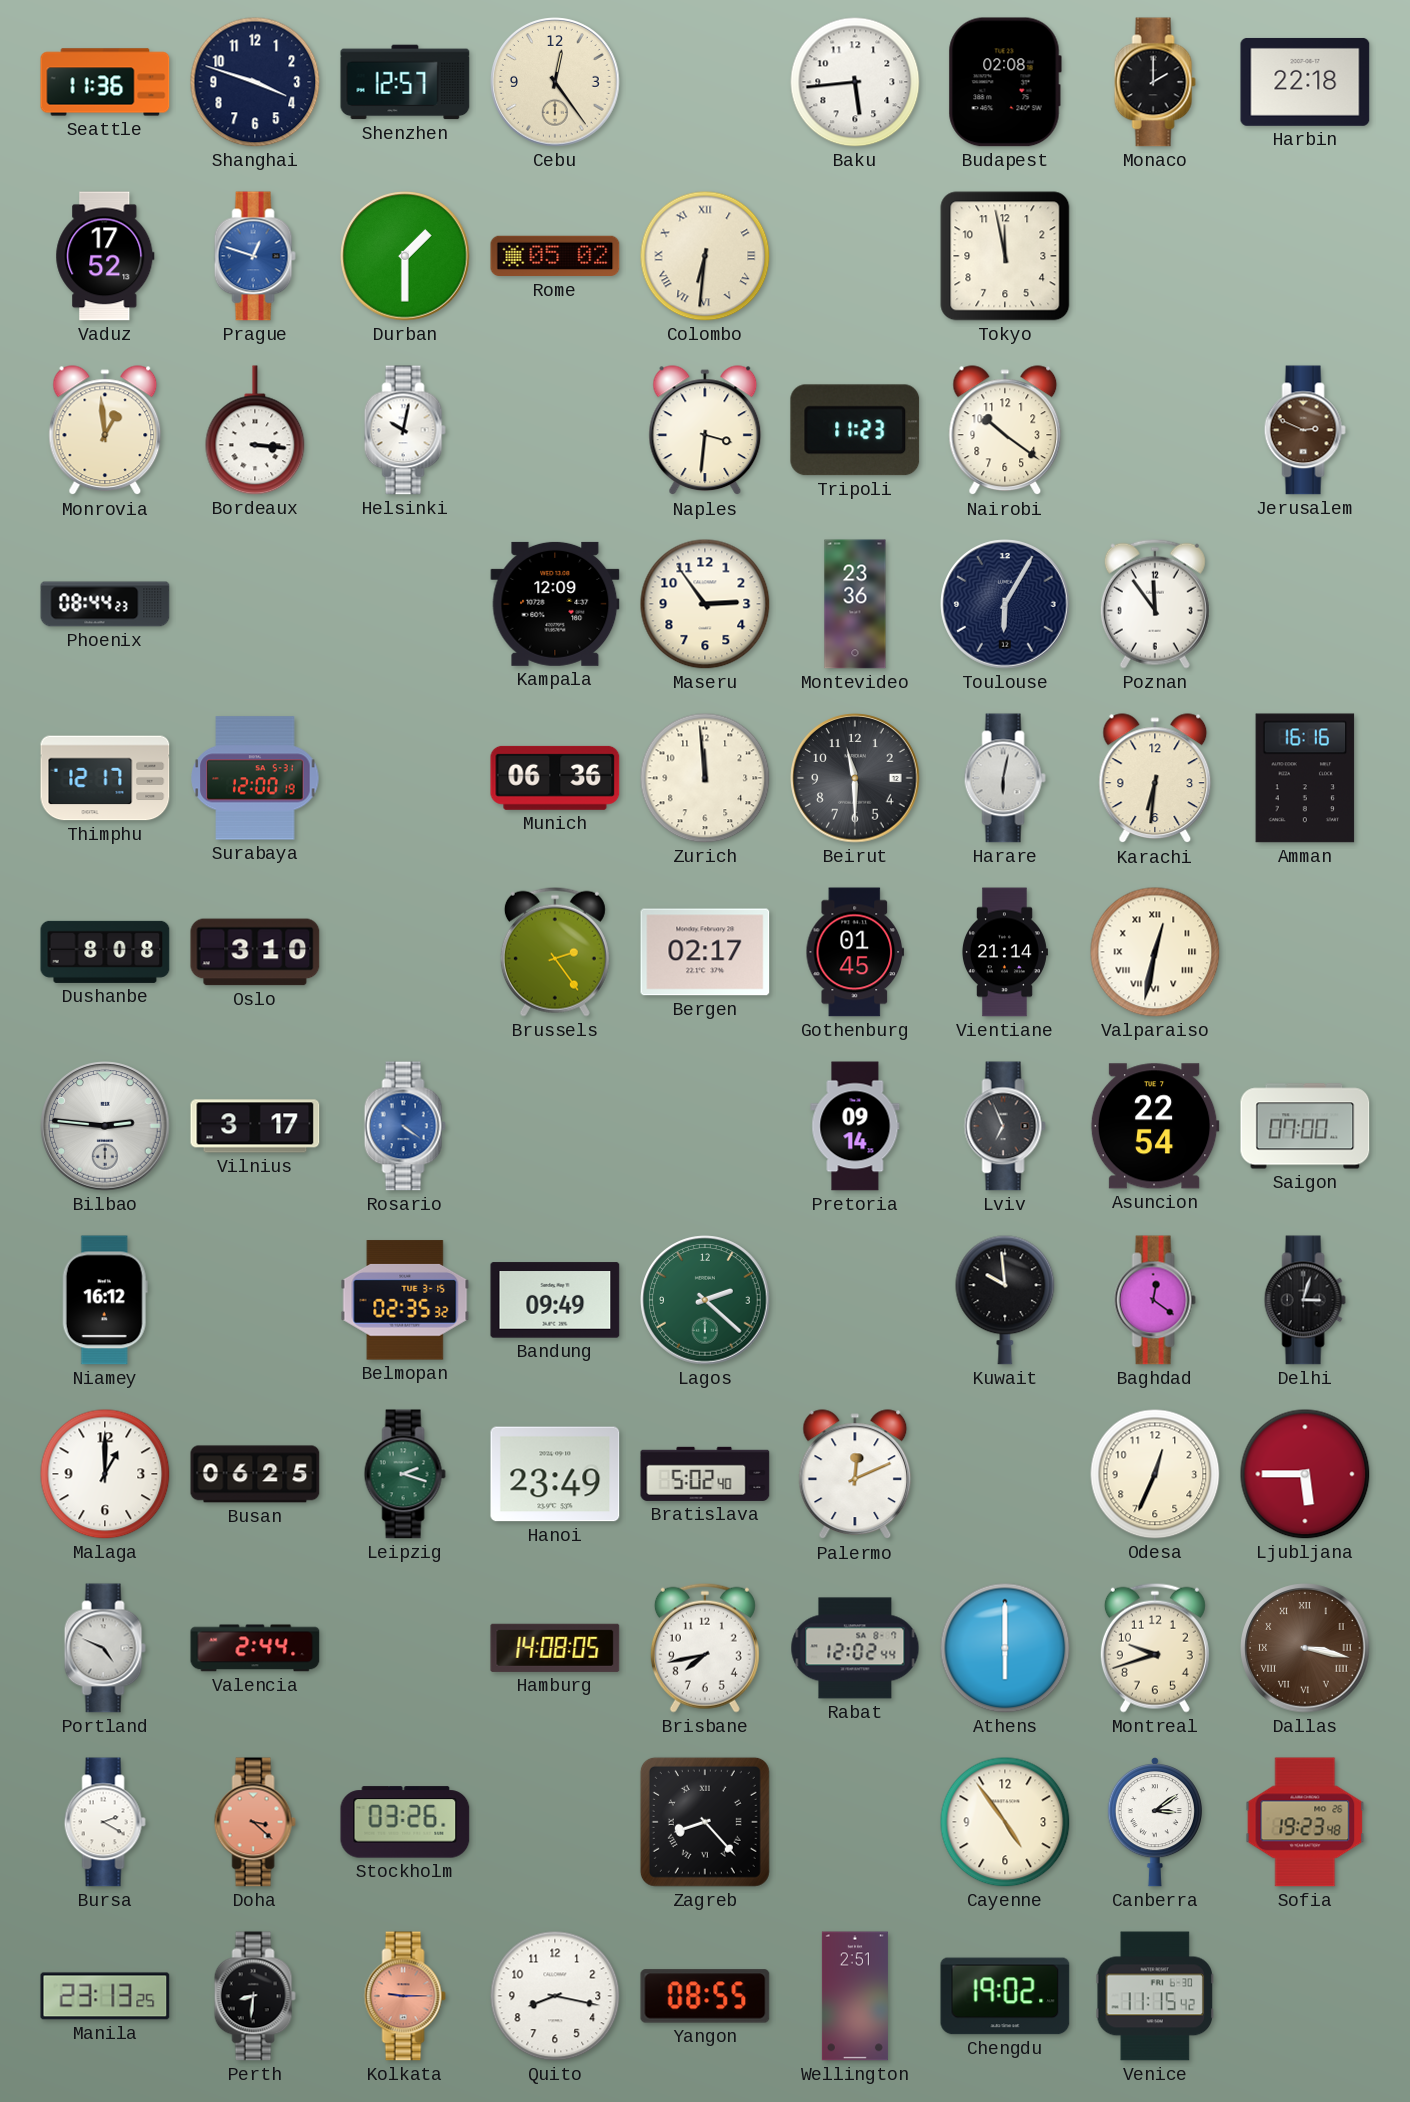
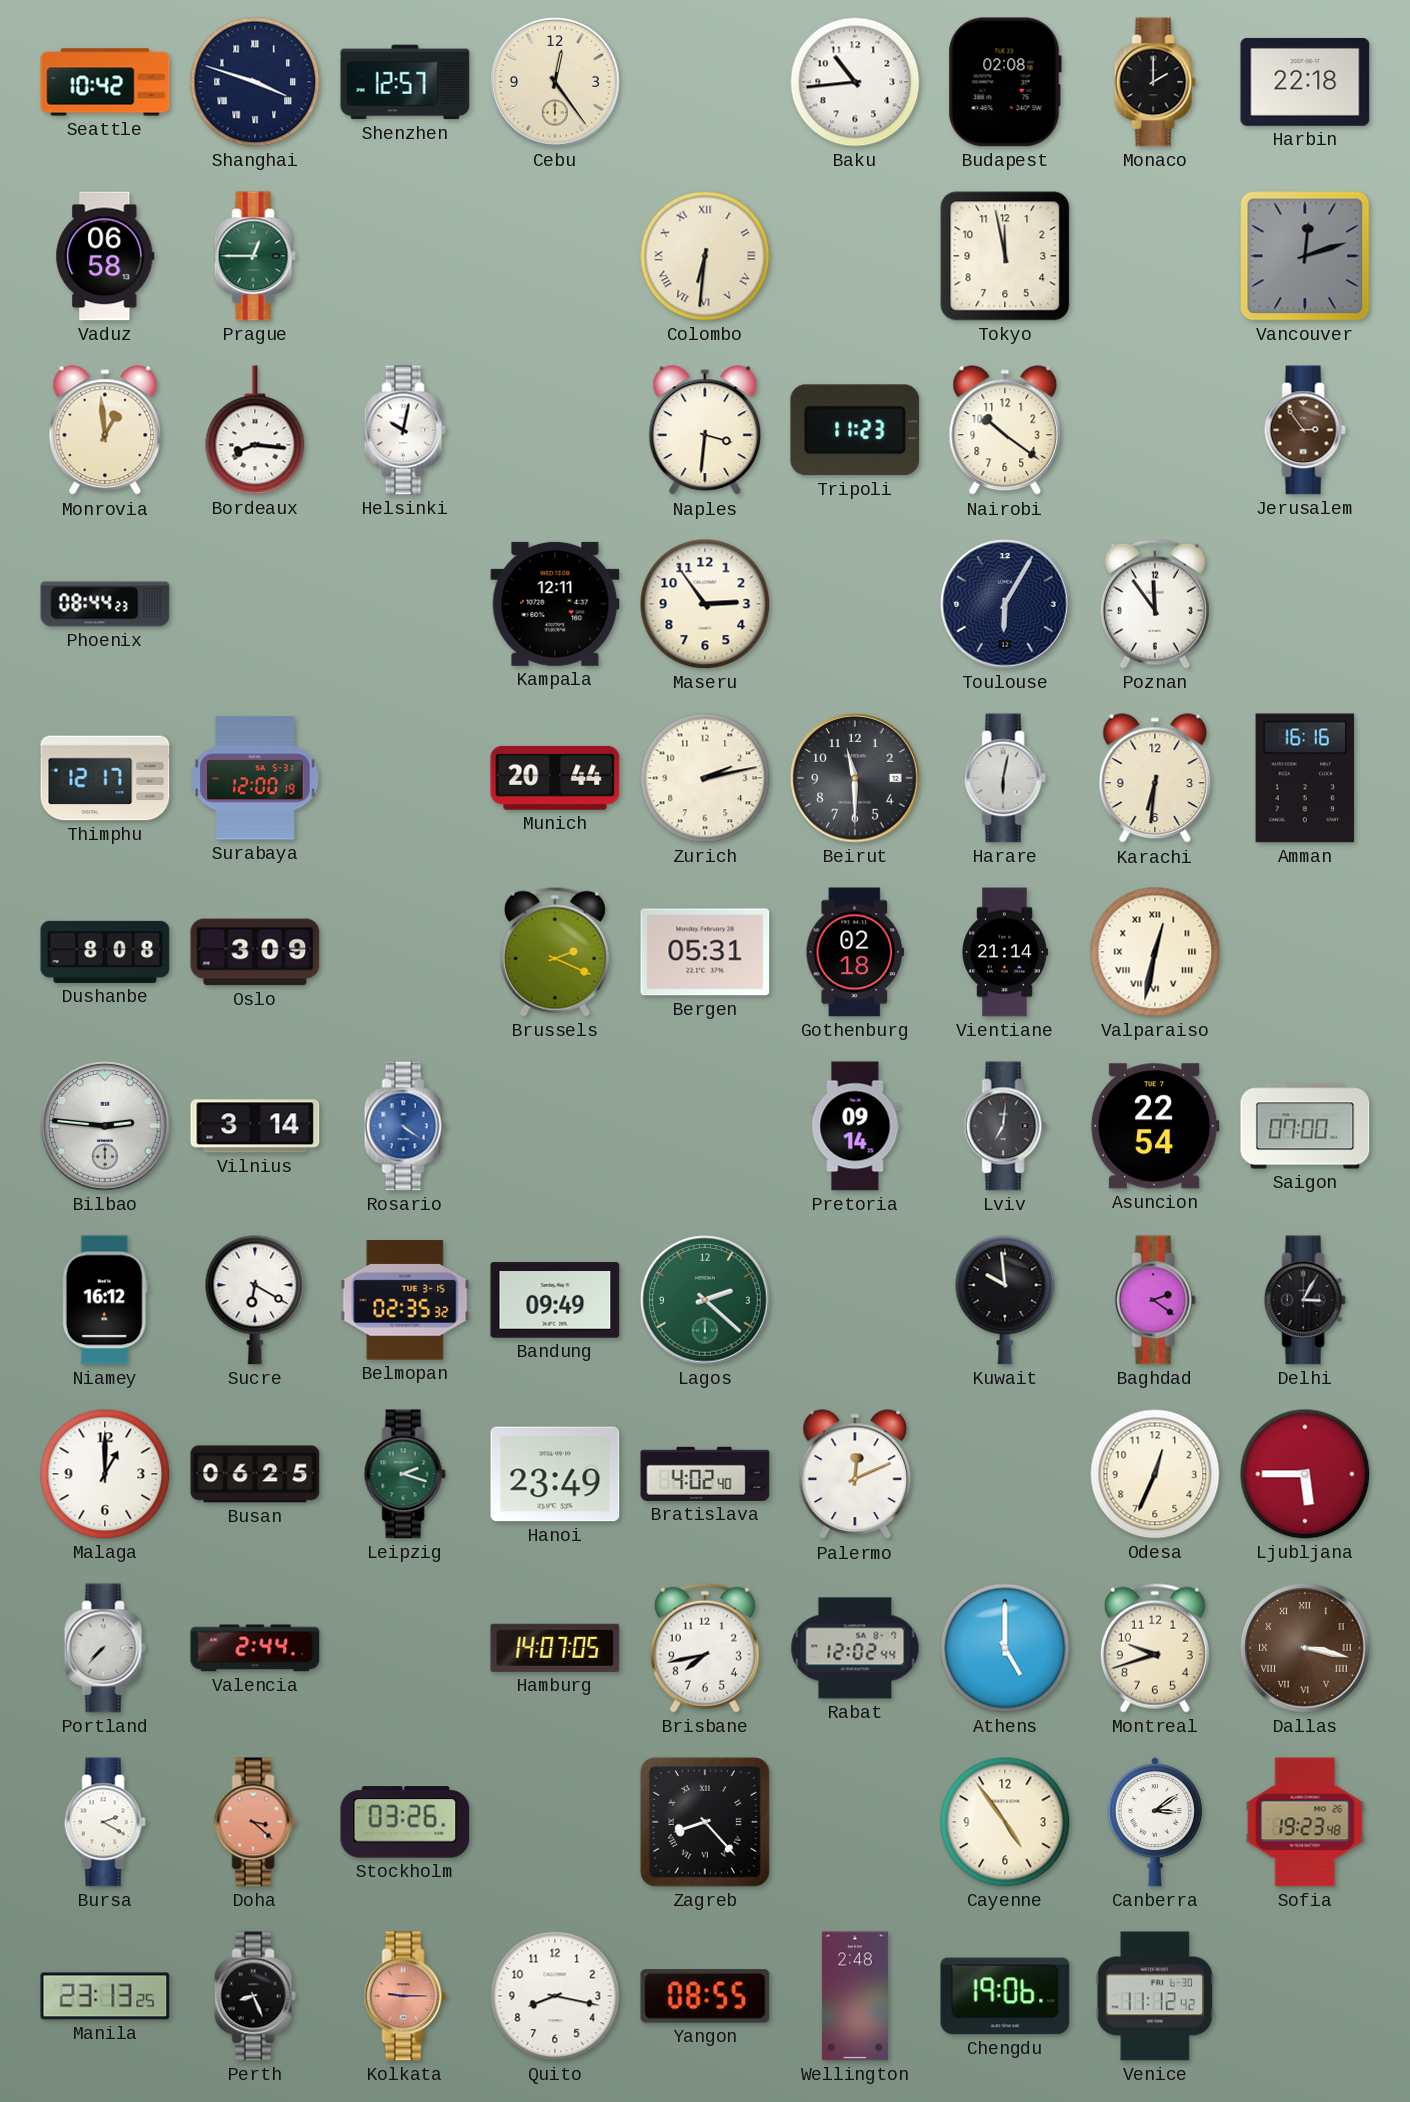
Seattle: 11:36 -> 10:42 (105, 82)
Shanghai numerals: Arabic -> Roman (255, 82)
Baku: 5:44 -> 10:44 (855, 82)
Vaduz: 17:52 -> 06:58 (105, 256)
Prague: 12:48 -> 12:45 (255, 256)
Prague dial: blue -> green (255, 256)
Durban: 1:30 -> none (405, 256)
Rome: 05:02 -> none (555, 256)
Vancouver: none -> 12:12 (1305, 256)
Bordeaux: 3:16 -> 8:16 (255, 430)
Jerusalem: 2:49 -> 2:54 (1305, 430)
Kampala: 12:09 -> 12:11 (555, 604)
Montevideo: 23:36 -> none (855, 604)
Munich: 06:36 -> 20:44 (555, 778)
Zurich: 11:59 -> 2:13 (705, 778)
Oslo: 3:10 -> 3:09 (255, 952)
Brussels: 2:24 -> 2:19 (555, 952)
Bergen: 02:17 -> 05:31 (705, 952)
Gothenburg: 01:45 -> 02:18 (855, 952)
Vilnius: 3:17 -> 3:14 (255, 1126)
Lviv: 6:56 -> 7:01 (1005, 1126)
Sucre: none -> 6:20 (255, 1300)
Baghdad: 12:21 -> 2:21 (1155, 1300)
Delhi: 3:03 -> 3:05 (1305, 1300)
Bratislava: 5:02 -> 4:02 (705, 1474)
Portland: 4:49 -> 7:37 (105, 1648)
Hamburg: 14:08 -> 14:07 (555, 1648)
Athens: 6:00 -> 5:00 (1005, 1648)
Perth: 8:31 -> 8:26 (255, 1996)
Wellington: 2:51 -> 2:48 (855, 1996)
Chengdu: 19:02 -> 19:06 (1005, 1996)
Venice: 11:15 -> 11:12 (1154, 1996)
